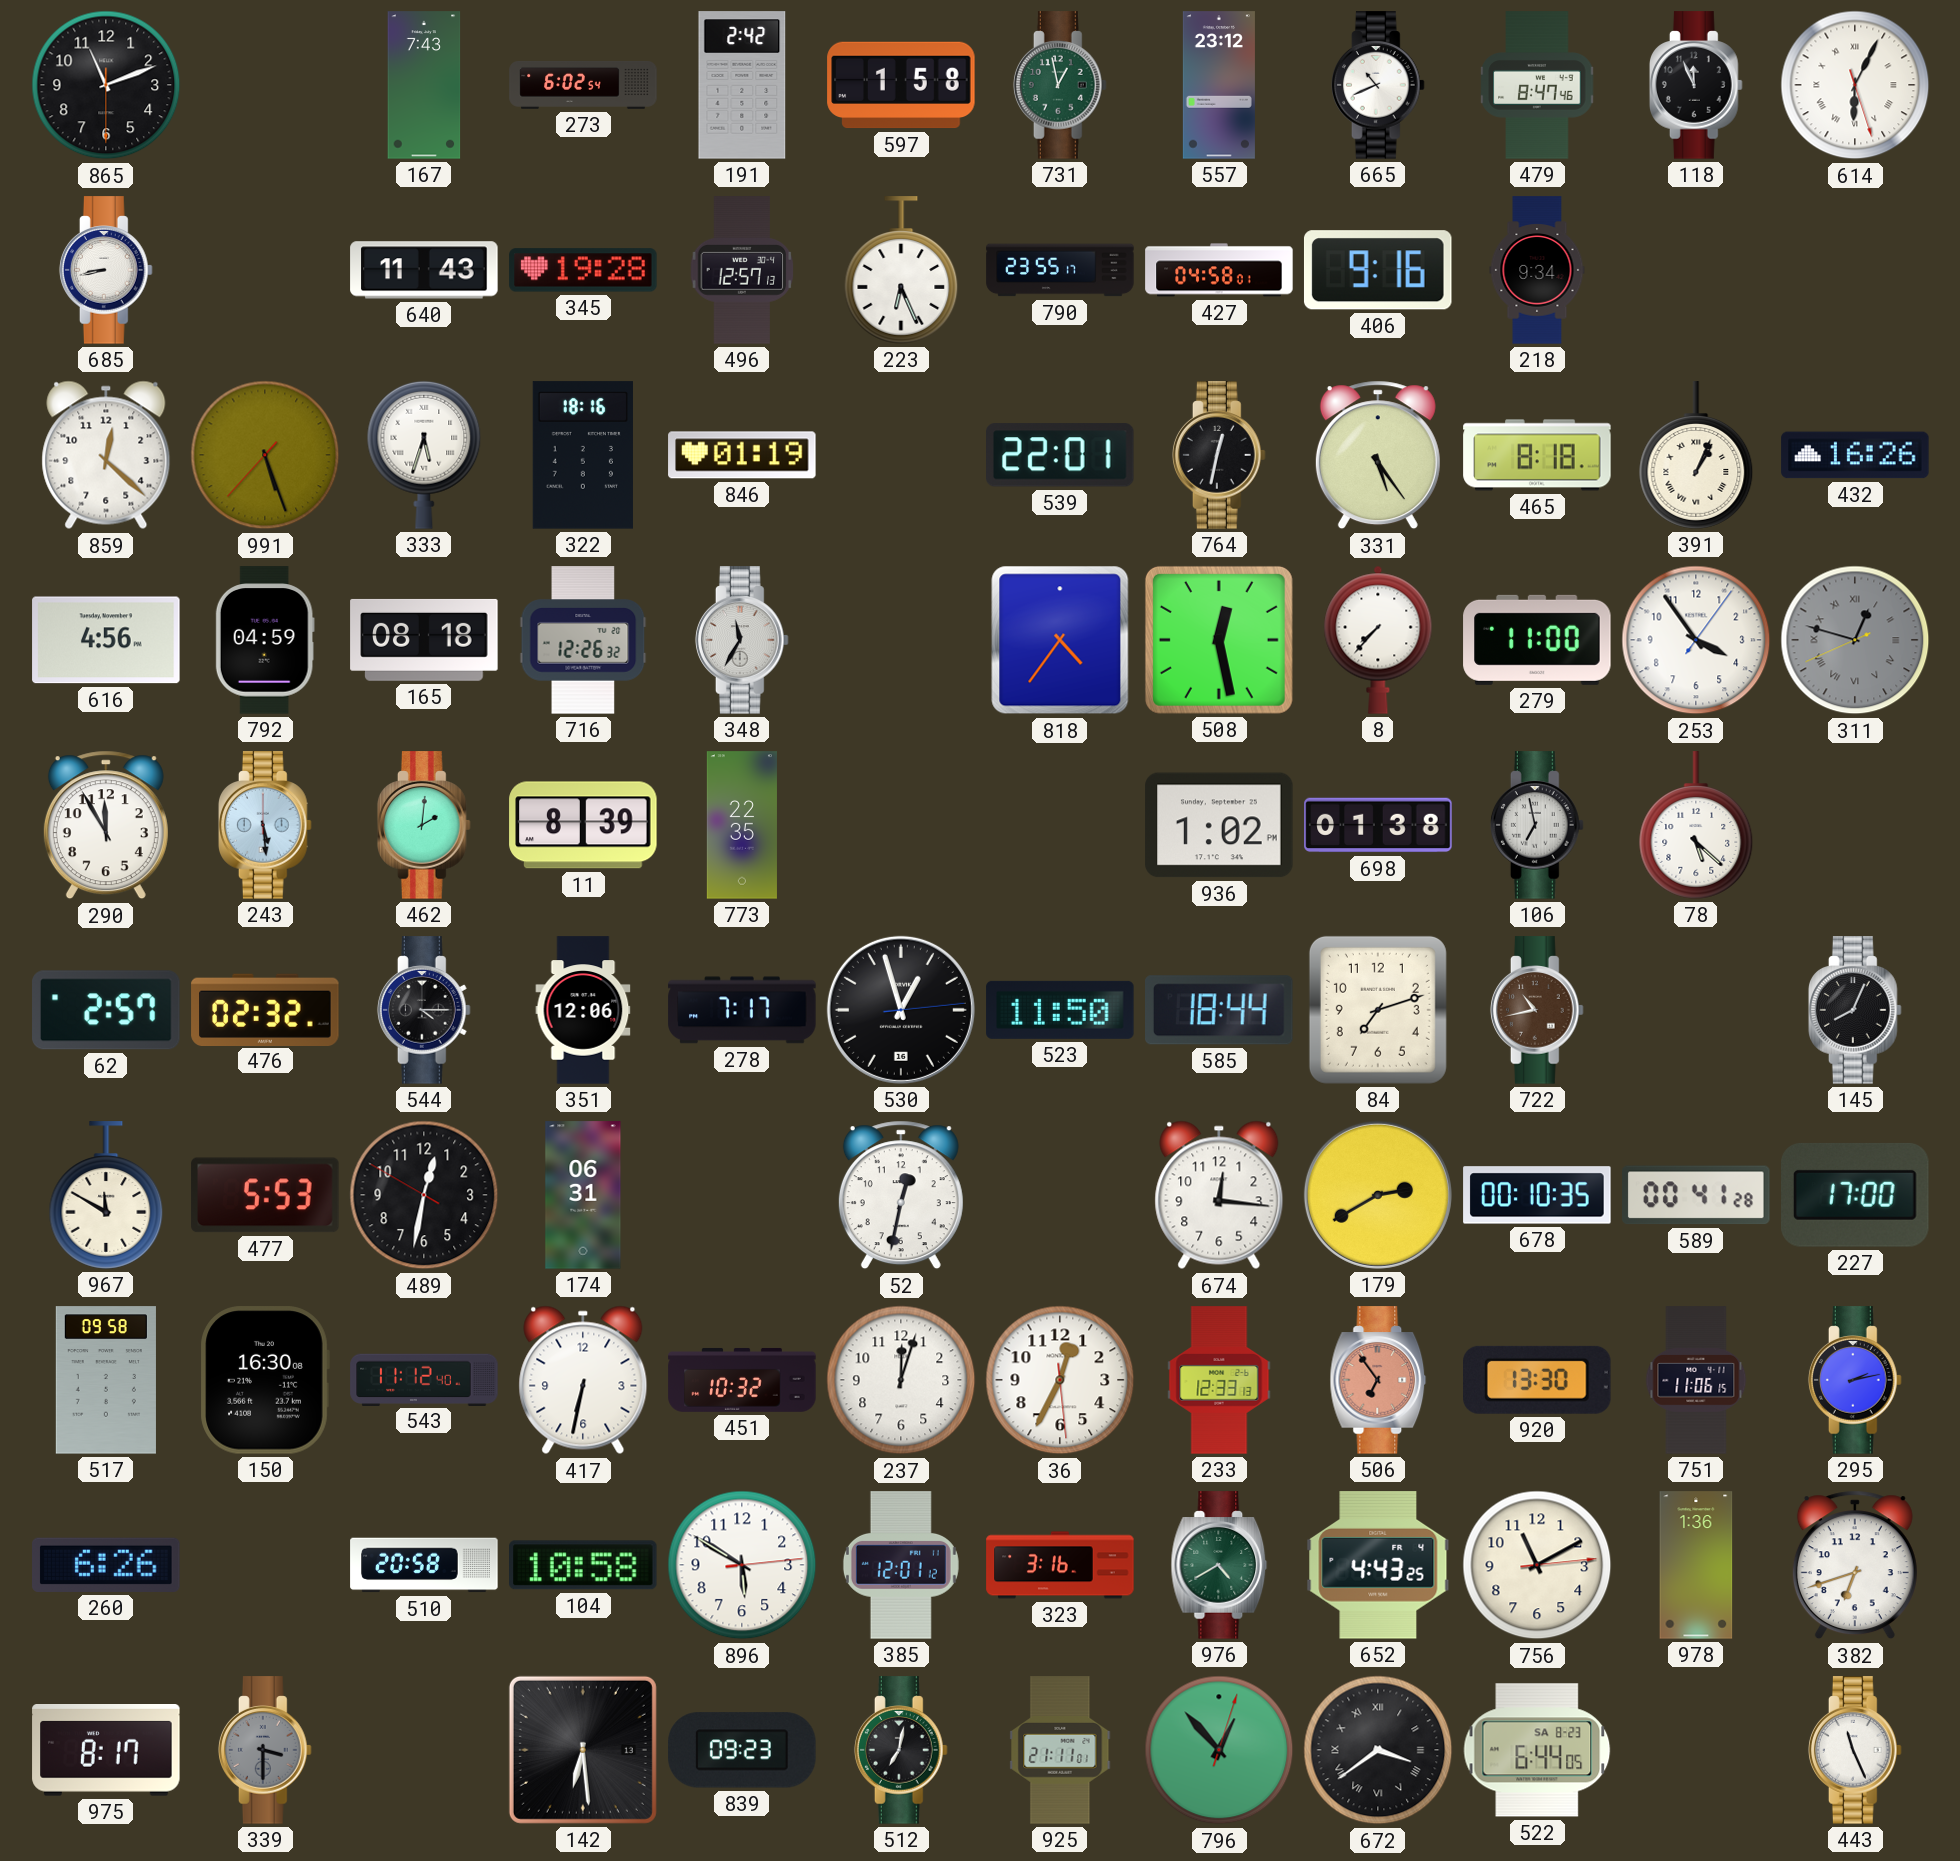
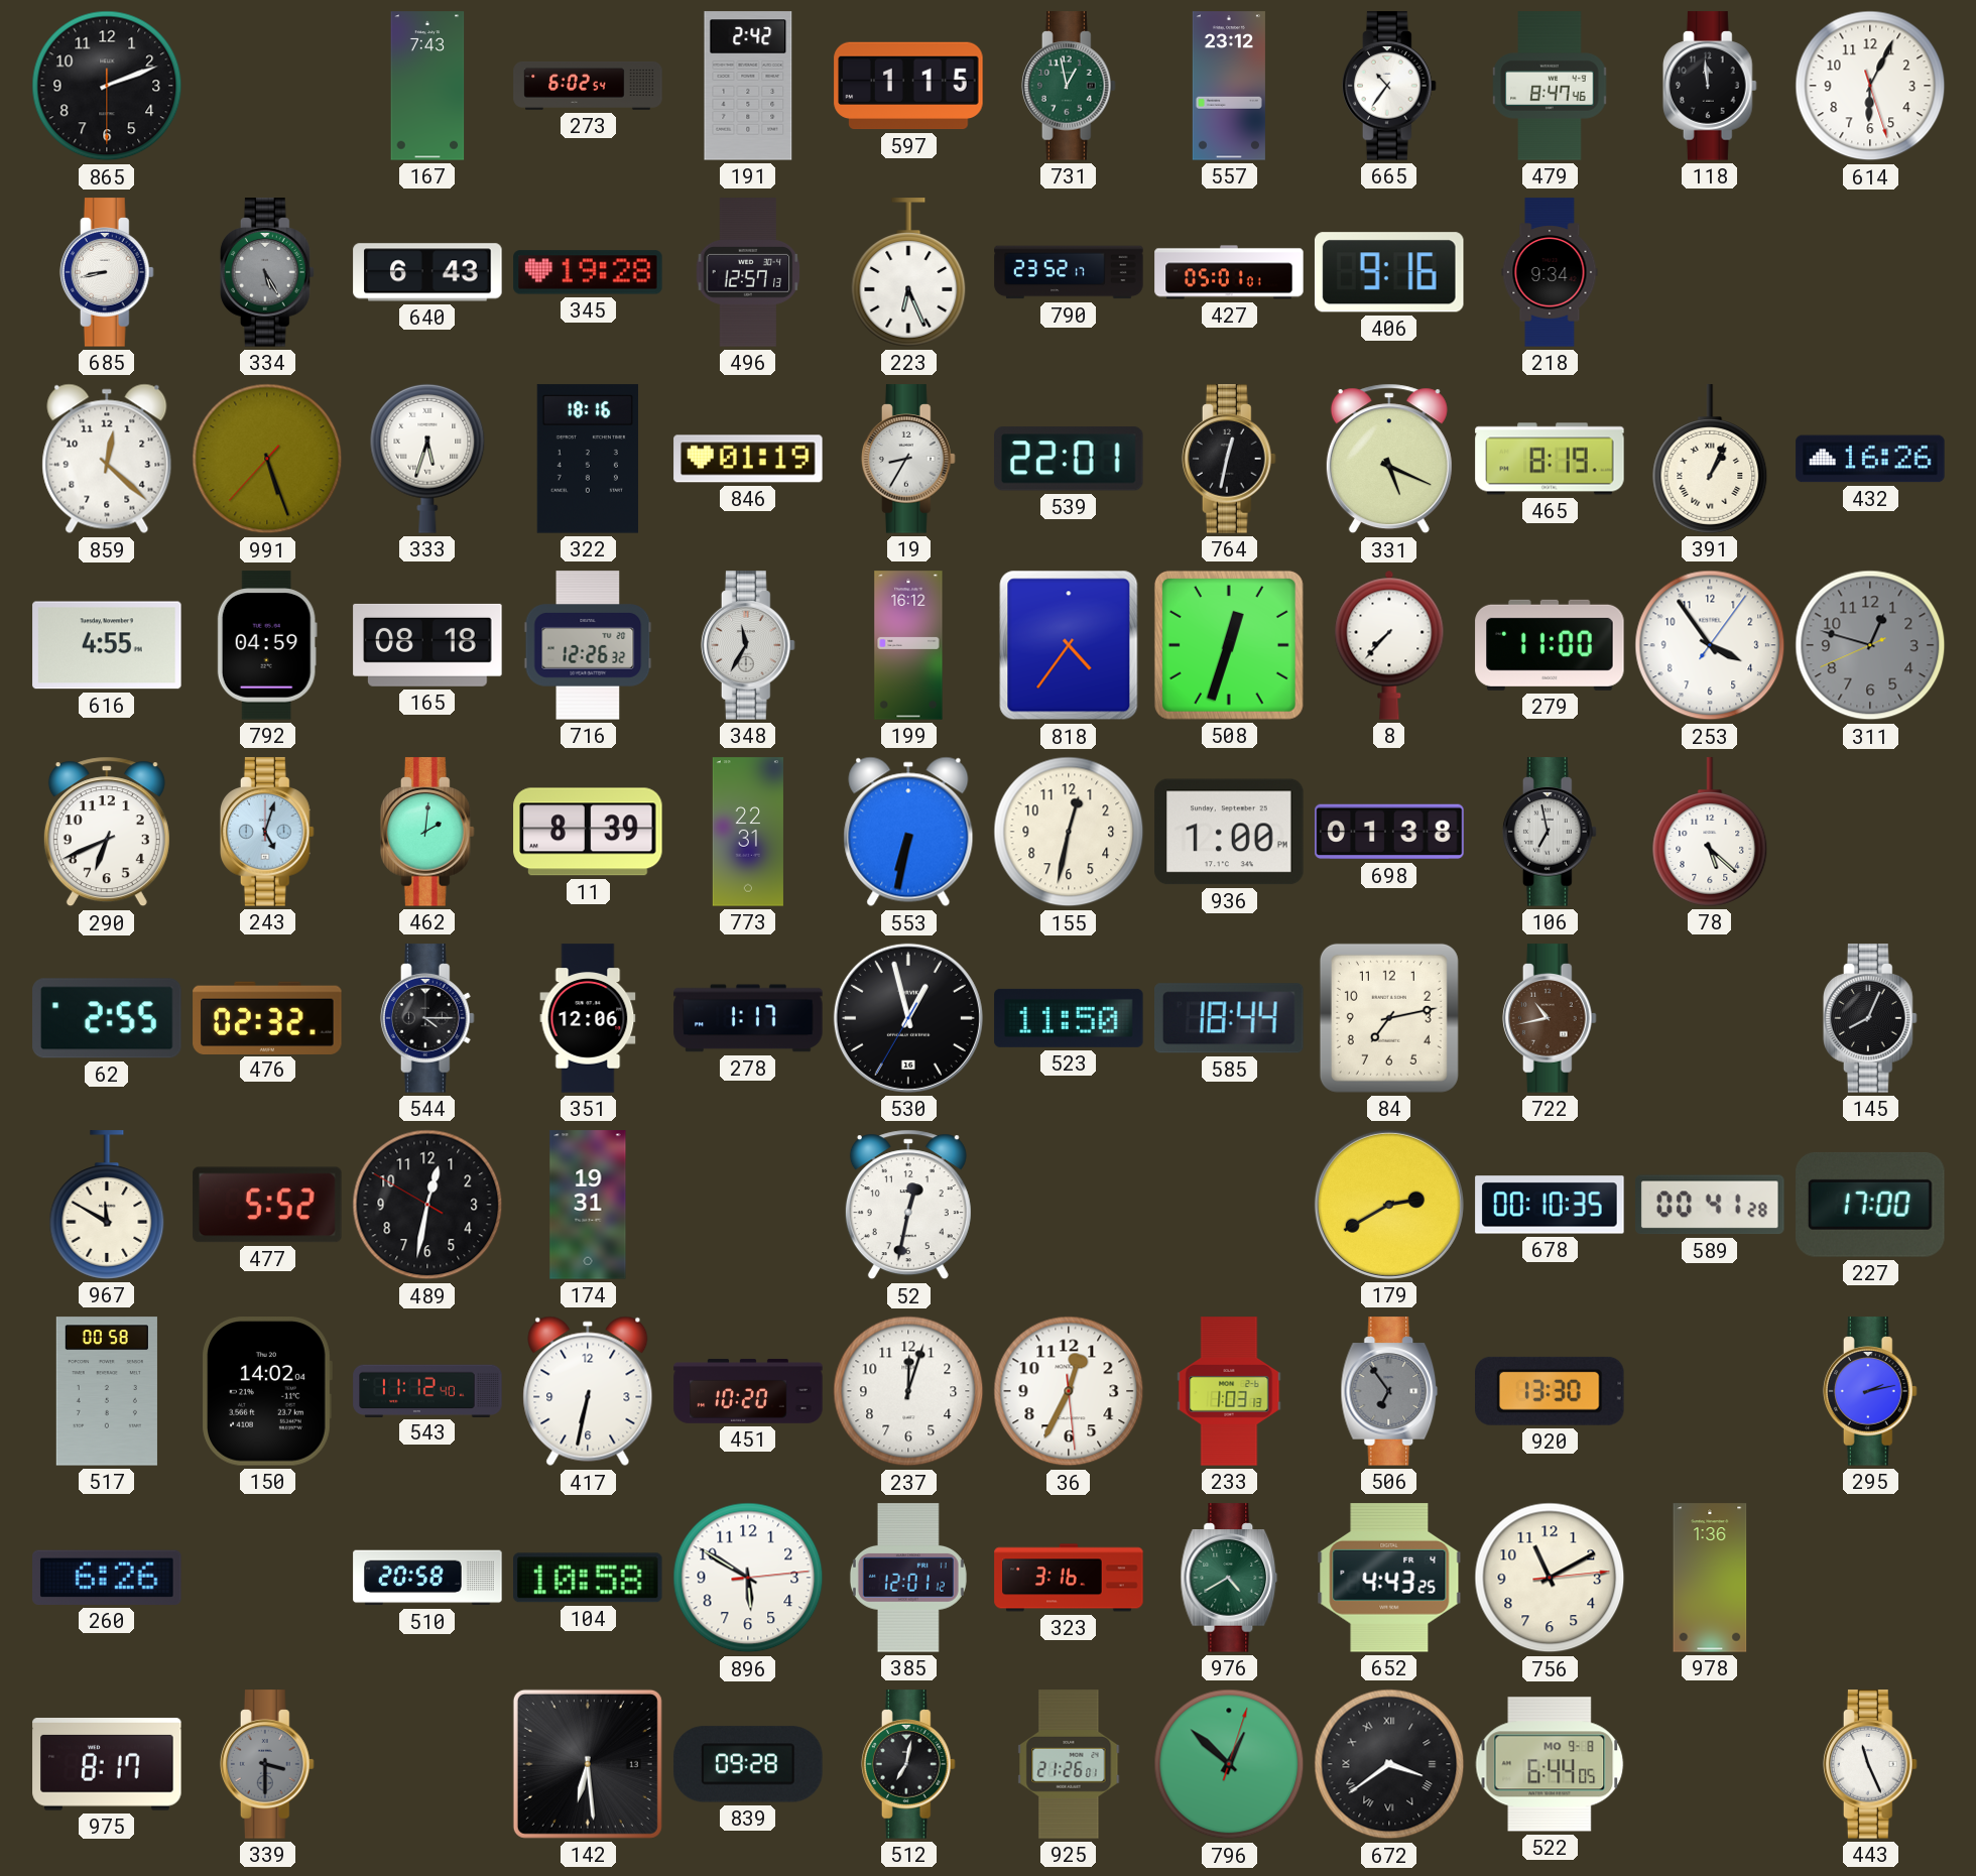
865: 11:11 -> 2:11 (107, 86)
597: 1:58 -> 1:15 (908, 86)
665: 10:41 -> 10:36 (1389, 86)
118: 11:56 -> 11:59 (1710, 86)
614 numerals: Roman -> Arabic (1870, 86)
334: none -> 5:25 (267, 272)
640: 11:43 -> 6:43 (427, 272)
790: 23:55 -> 23:52 (1069, 272)
427: 04:58 -> 05:01 (1229, 272)
19: none -> 8:35 (908, 459)
331: 5:24 -> 5:19 (1389, 459)
465: 8:18 -> 8:19 (1550, 459)
616: 4:56 -> 4:55 (107, 645)
199: none -> 16:12 (908, 645)
508: 12:28 -> 12:33 (1229, 645)
311 numerals: Roman -> Arabic (1870, 645)
290: 11:55 -> 6:41 (107, 832)
243: 5:29 -> 5:03 (267, 832)
773: 22:35 -> 22:31 (748, 832)
553: none -> 6:32 (908, 832)
155: none -> 12:32 (1069, 832)
936: 1:02 -> 1:00 (1229, 832)
62: 2:57 -> 2:55 (107, 1018)
278: 7:17 -> 1:17 (748, 1018)
530: 12:57:14 -> 12:57:35 (908, 1018)
84: 7:12 -> 7:13 (1389, 1018)
477: 5:53 -> 5:52 (267, 1205)
174: 06:31 -> 19:31 (588, 1205)
674: 12:16 -> none (1219, 1195)
517: 09:58 -> 00:58 (107, 1391)
150: 16:30 -> 14:02 (267, 1391)
451: 10:32 -> 10:20 (748, 1391)
233: 12:33 -> 1:03 (1229, 1391)
506 dial: salmon -> grey (1389, 1391)
751: 11:06 -> none (1696, 1380)
382: 6:42 -> none (1855, 1565)
839: 09:23 -> 09:28 (748, 1764)
925: 21:11 -> 21:26 (1069, 1764)
796: 12:53 -> 12:52 (1229, 1764)
522 date: SA 8-23 -> MO 9-8 (1550, 1764)
